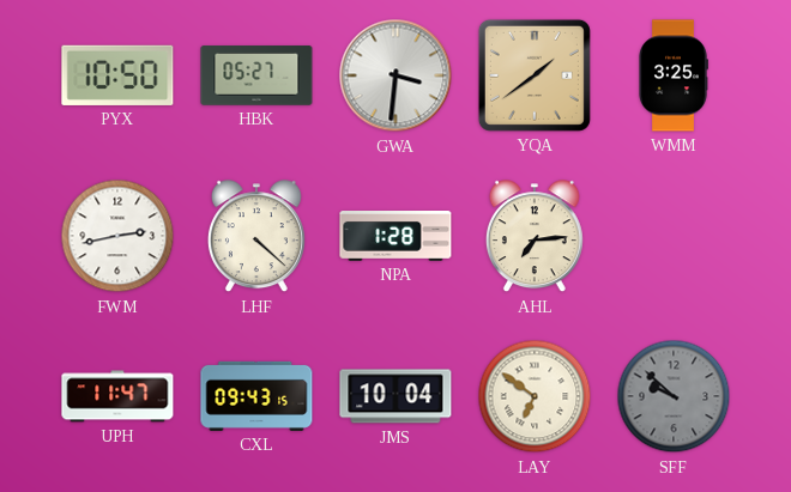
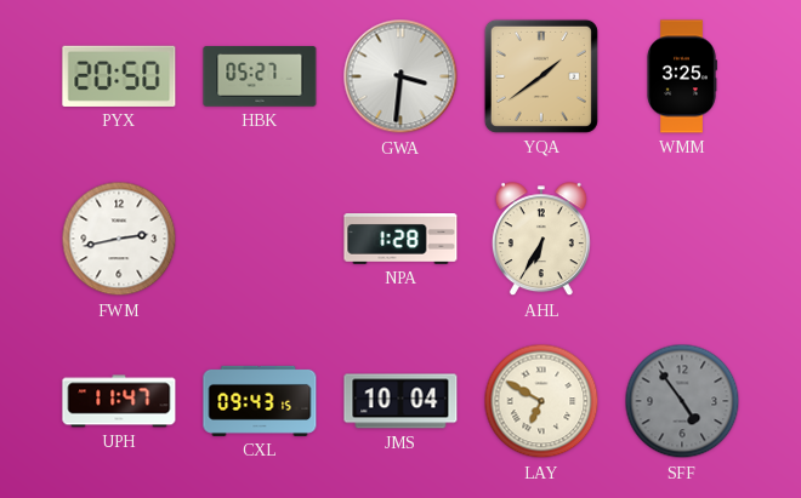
PYX: 10:50 -> 20:50 (119, 76)
LHF: 4:22 -> none (256, 237)
AHL: 7:14 -> 6:35 (541, 240)
LAY: 6:51 -> 6:50 (541, 401)
SFF: 9:52 -> 4:54 (682, 401)
